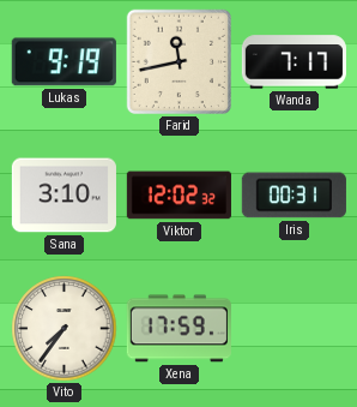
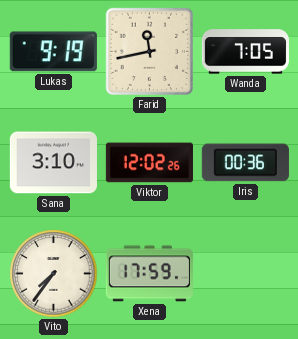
Wanda: 7:17 -> 7:05 (245, 52)
Viktor: 12:02:32 -> 12:02:26 (149, 163)
Iris: 00:31 -> 00:36 (245, 163)
